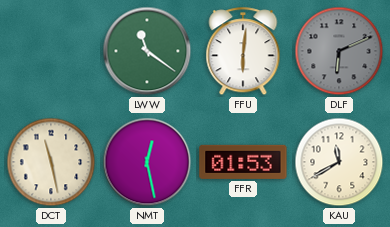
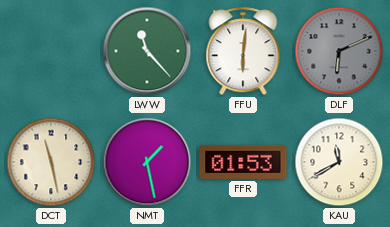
LWW: 11:21 -> 11:23 (147, 51)
NMT: 12:28 -> 1:28 (147, 162)
